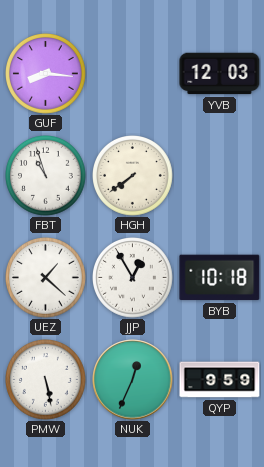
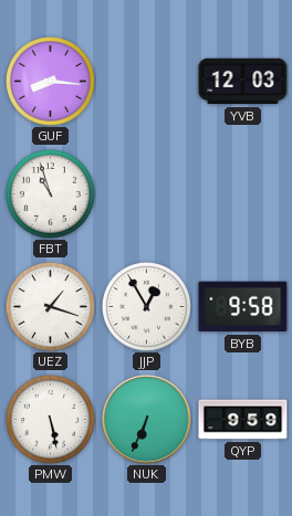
HGH: 7:39 -> none (133, 176)
UEZ: 1:22 -> 1:18 (51, 307)
BYB: 10:18 -> 9:58 (243, 307)
NUK: 12:34 -> 6:34 (147, 420)
